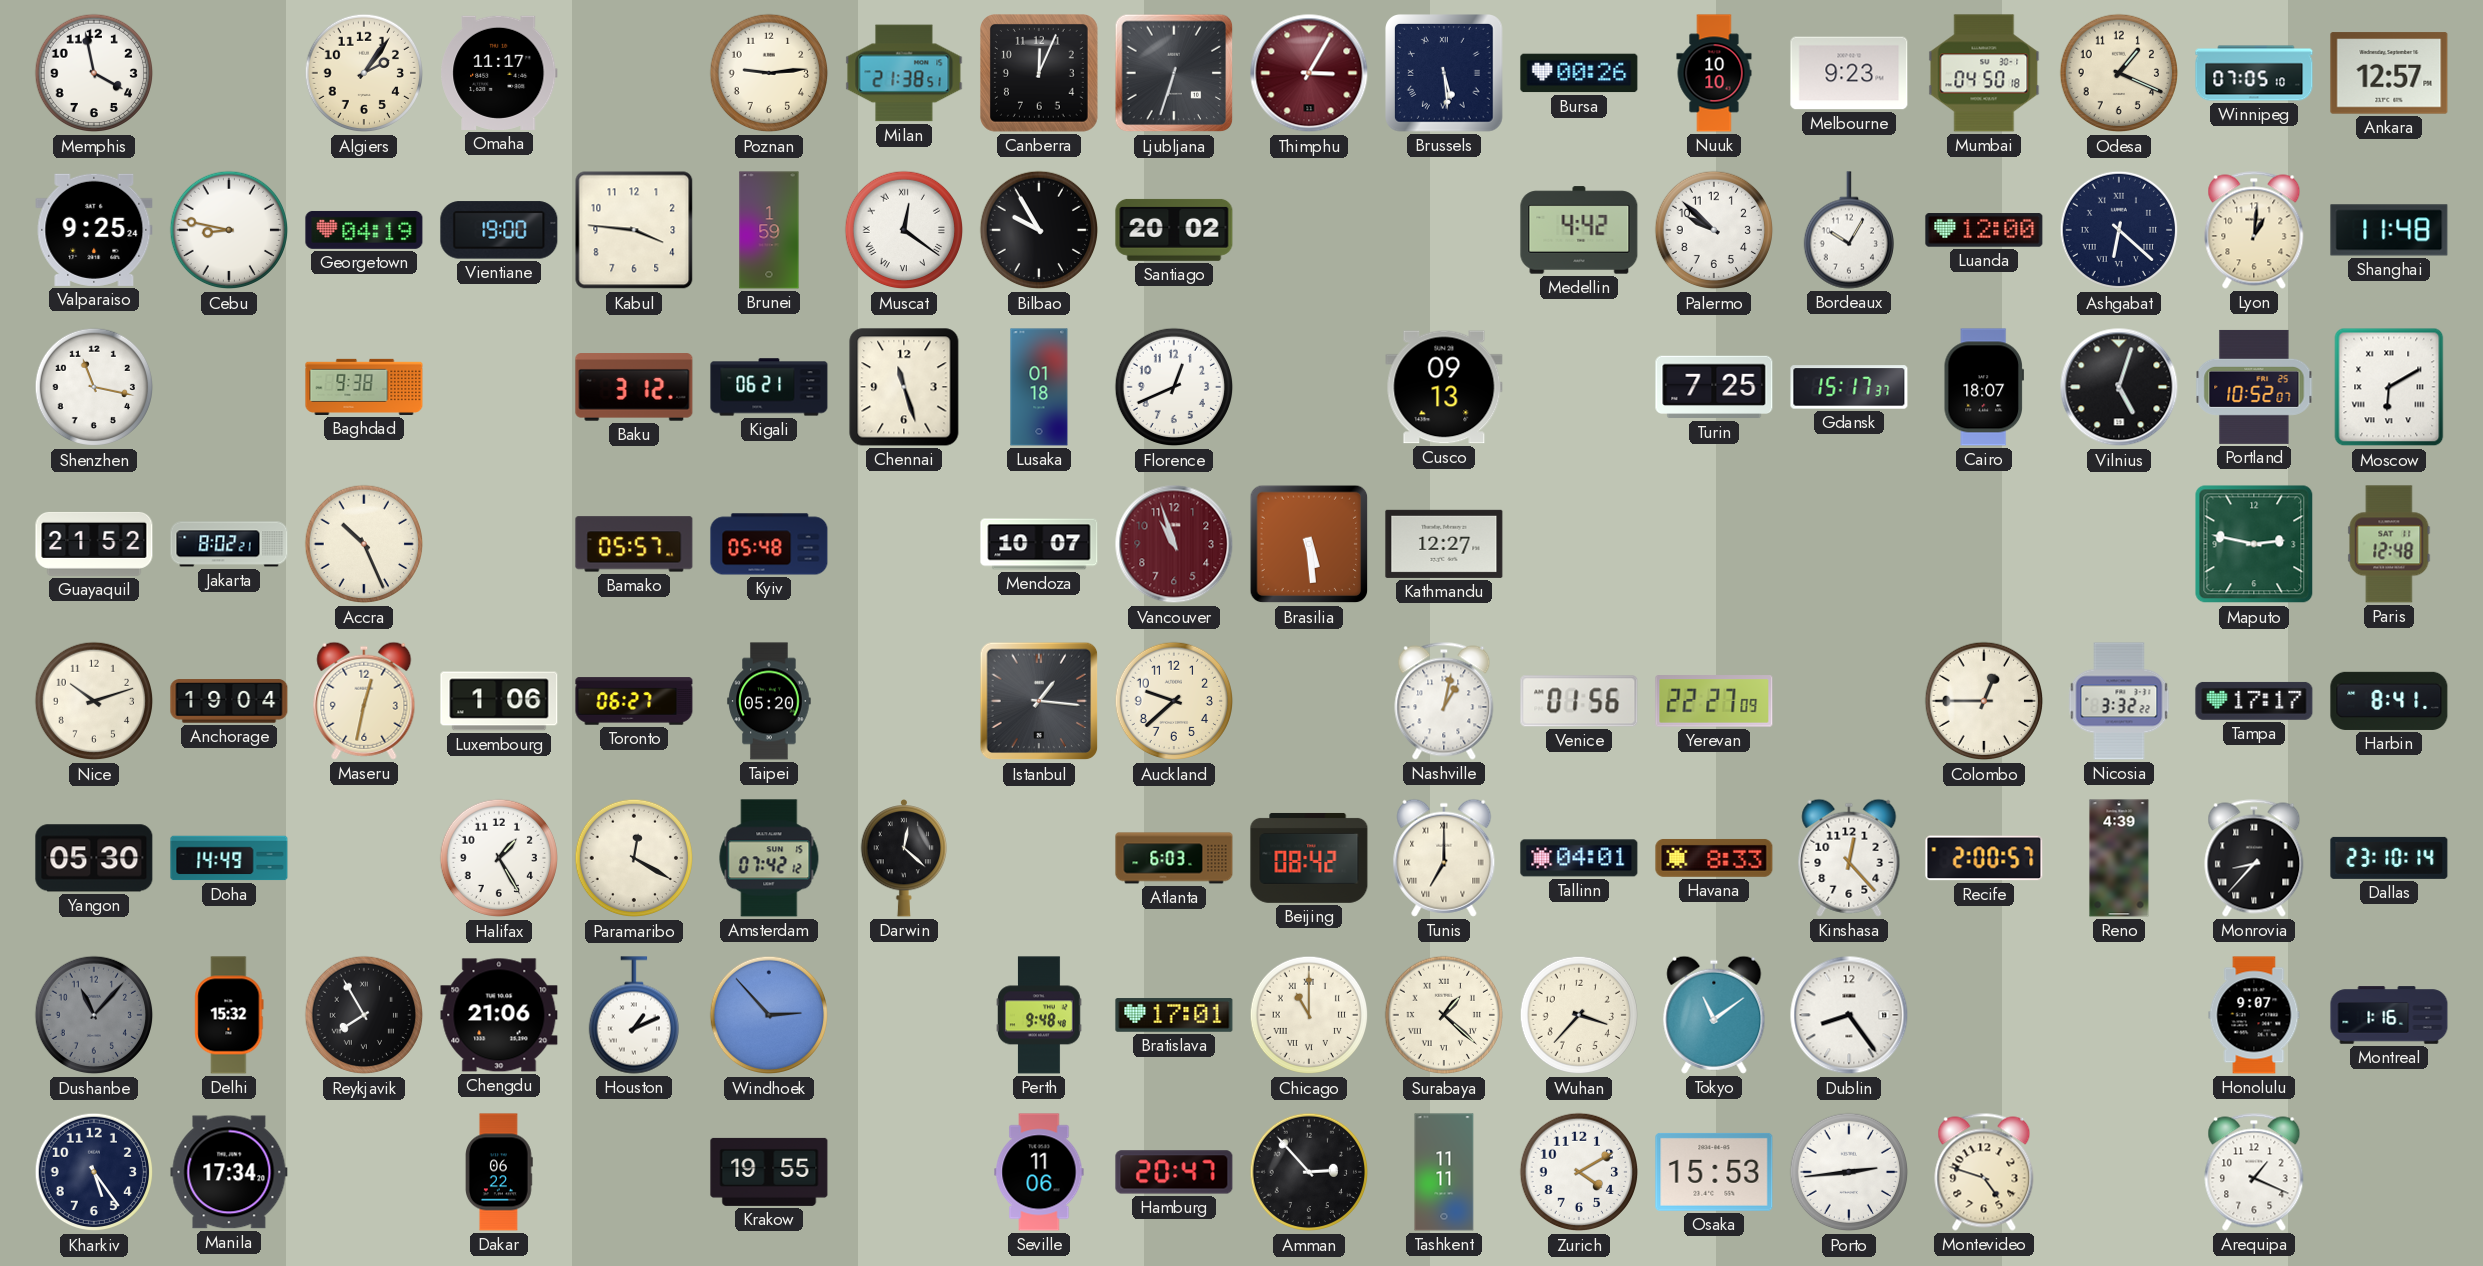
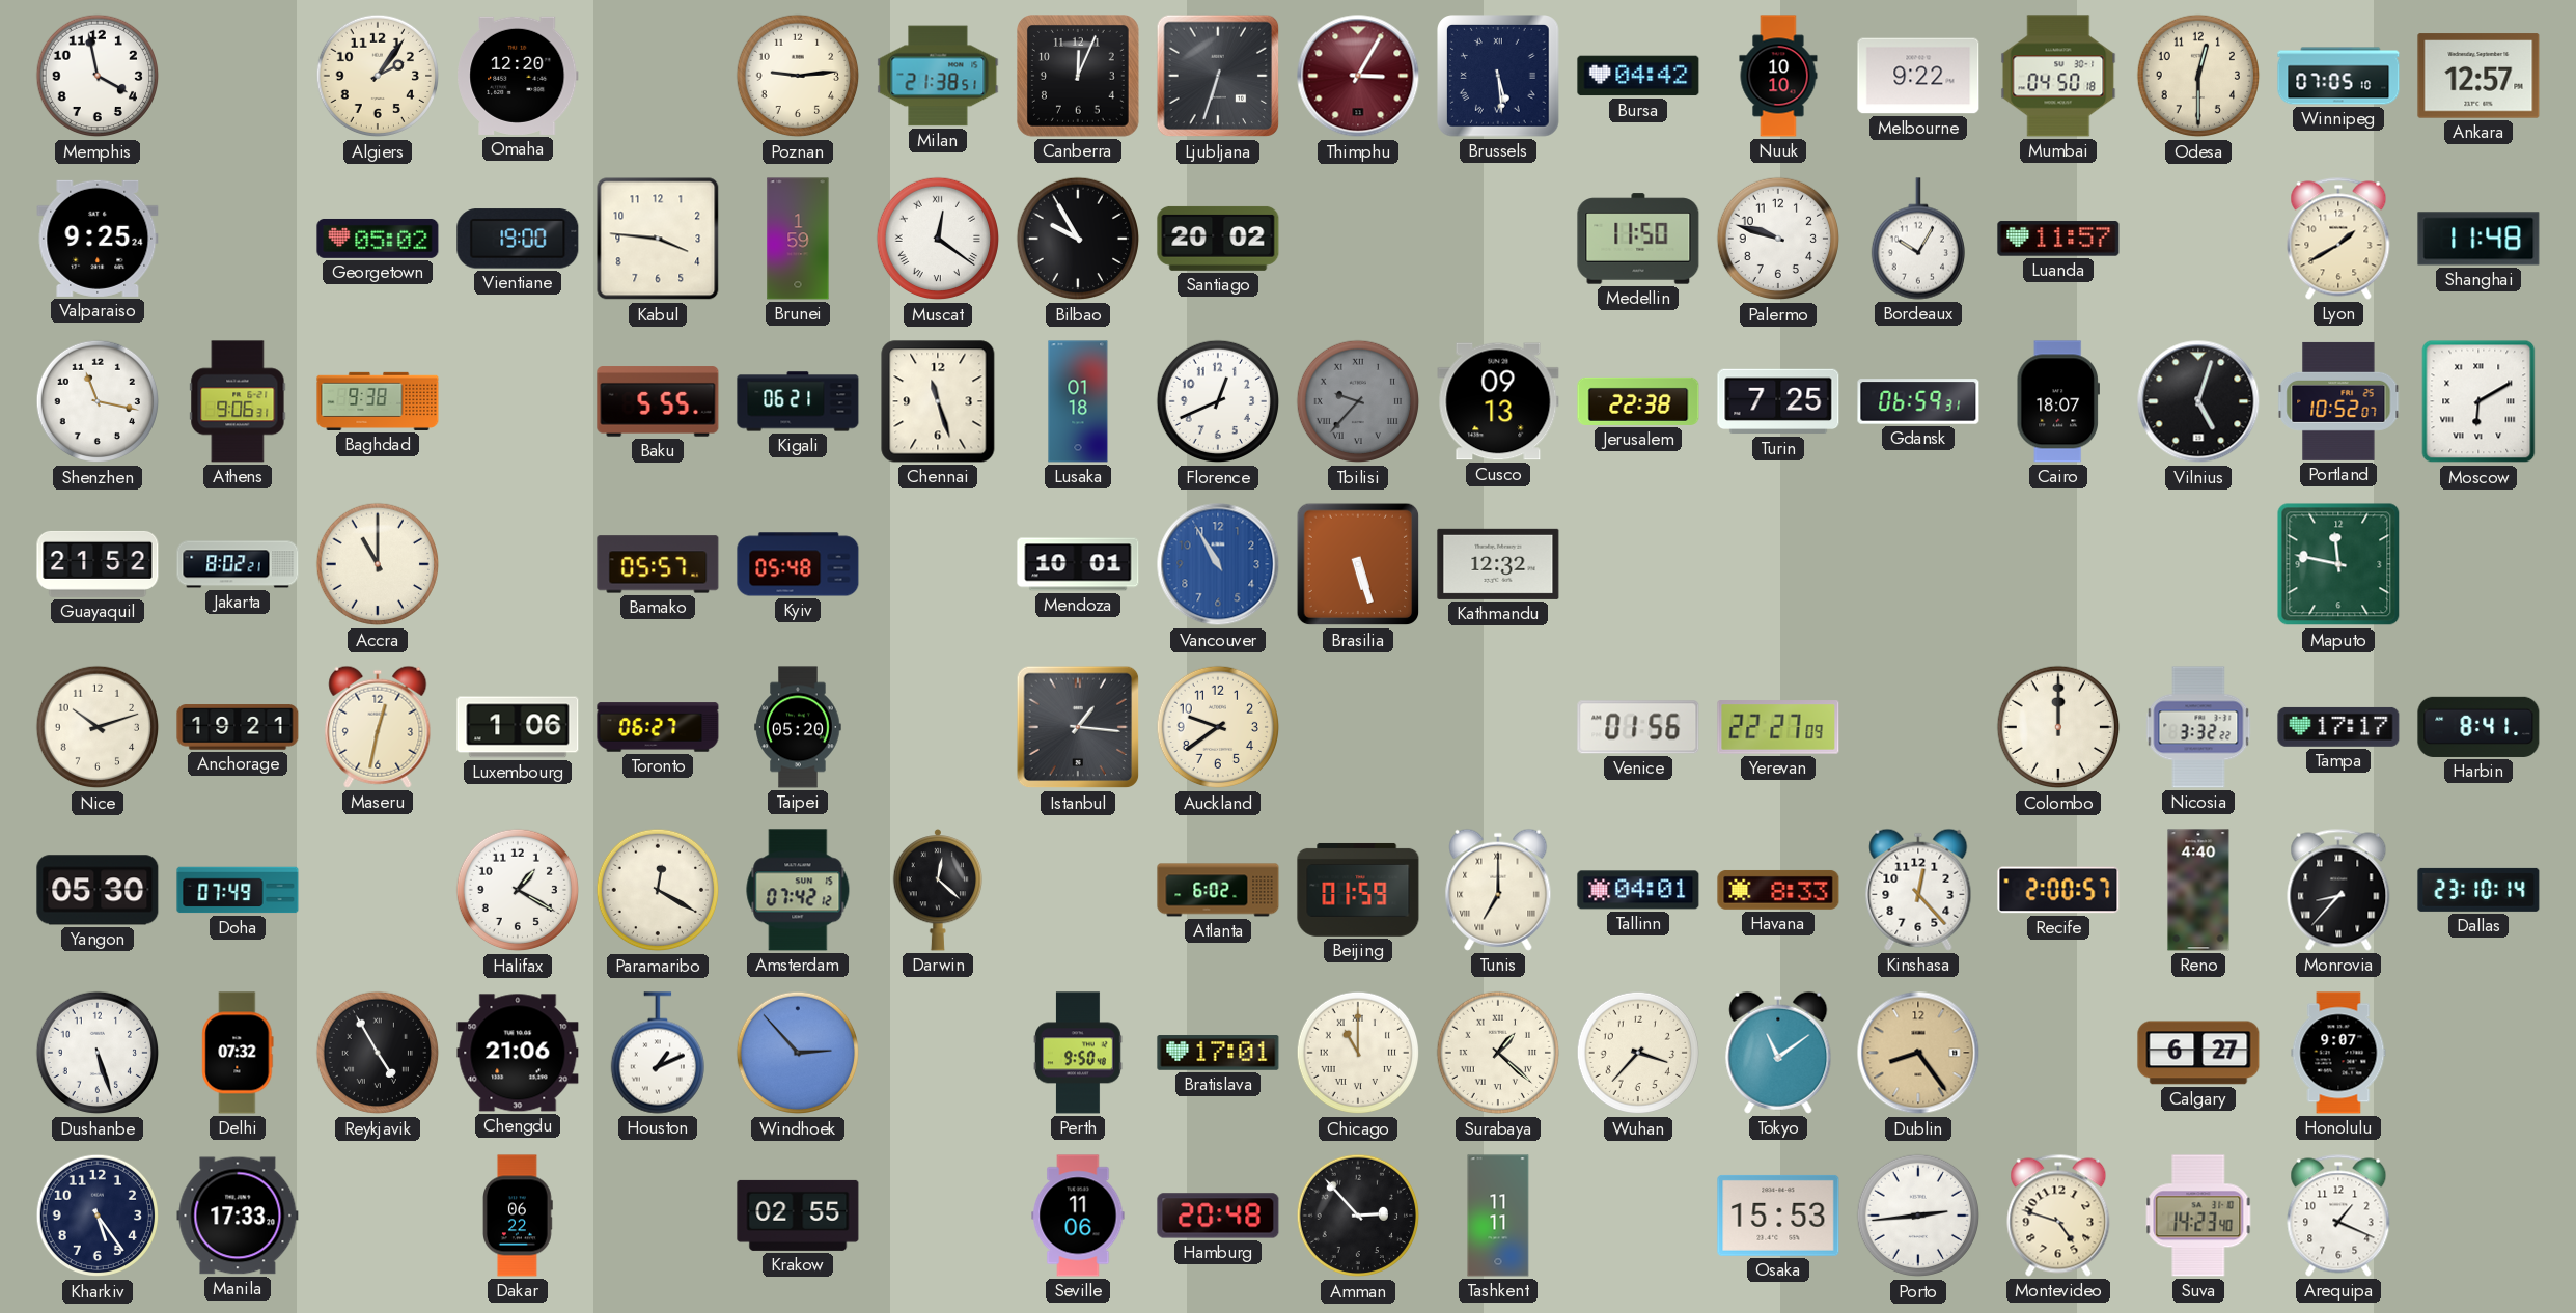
Omaha: 11:17 -> 12:20 (518, 76)
Bursa: 00:26 -> 04:42 (1638, 76)
Melbourne: 9:23 -> 9:22 (1918, 76)
Odesa: 1:19 -> 12:30 (2198, 76)
Cebu: 8:47 -> none (229, 230)
Georgetown: 04:19 -> 05:02 (378, 239)
Medellin: 4:42 -> 11:50 (1638, 239)
Palermo: 9:52 -> 9:48 (1778, 239)
Luanda: 12:00 -> 11:57 (2058, 239)
Ashgabat: 6:22 -> none (2119, 230)
Lyon: 1:01 -> 1:40 (2338, 239)
Athens: none -> 9:06 (238, 401)
Baku: 3:12 -> 5:55 (658, 401)
Tbilisi: none -> 9:37 (1358, 401)
Jerusalem: none -> 22:38 (1638, 401)
Gdansk: 15:17 -> 06:59 (1918, 401)
Accra: 10:26 -> 11:00 (378, 564)
Mendoza: 10:07 -> 10:01 (1078, 564)
Vancouver: 10:57 -> 10:55 (1218, 564)
Vancouver dial: burgundy -> blue (1218, 564)
Brasilia: 5:29 -> 5:27 (1358, 564)
Kathmandu: 12:27 -> 12:32 (1498, 564)
Maputo: 2:47 -> 11:47 (2338, 564)
Paris: 12:48 -> none (2389, 544)
Anchorage: 19:04 -> 19:21 (238, 727)
Auckland: 9:38 -> 9:39 (1218, 727)
Nashville: 1:02 -> none (1444, 701)
Colombo: 12:45 -> 12:00 (2058, 727)
Doha: 14:49 -> 07:49 (238, 890)
Halifax: 1:25 -> 1:20 (518, 890)
Atlanta: 6:03 -> 6:02 (1218, 890)
Beijing: 08:42 -> 01:59 (1358, 890)
Reno: 4:39 -> 4:40 (2198, 890)
Dushanbe: 11:07 -> 5:27 (98, 1053)
Dushanbe dial: grey -> white (98, 1053)
Delhi: 15:32 -> 07:32 (238, 1053)
Reykjavik: 7:55 -> 4:55 (378, 1053)
Perth: 9:48 -> 9:50 (1079, 1053)
Dublin dial: white -> champagne (1918, 1053)
Calgary: none -> 6:27 (2198, 1053)
Montreal: 1:16 -> none (2389, 1015)
Manila: 17:34 -> 17:33 (238, 1216)
Krakow: 19:55 -> 02:55 (798, 1216)
Hamburg: 20:47 -> 20:48 (1218, 1216)
Zurich: 4:10 -> none (1579, 1172)
Suva: none -> 14:23 (2198, 1216)
